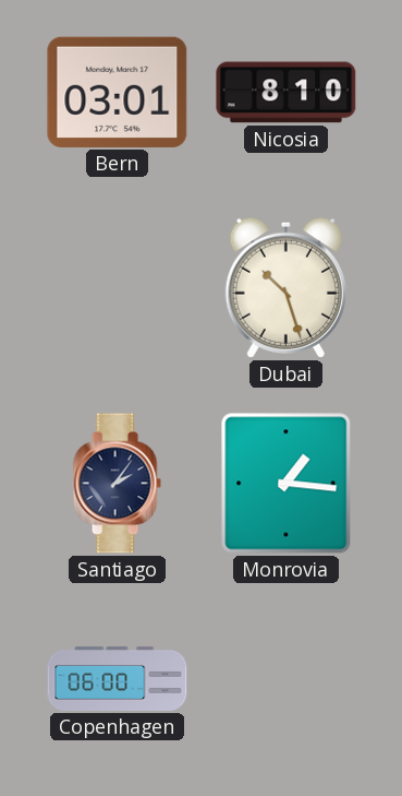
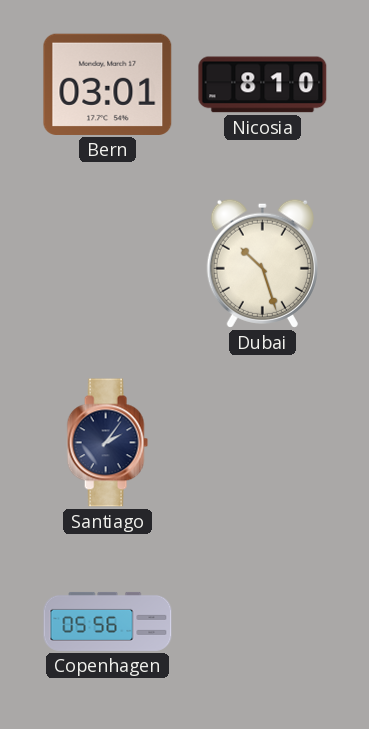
Monrovia: 1:16 -> none (287, 484)
Copenhagen: 06:00 -> 05:56 (108, 621)
